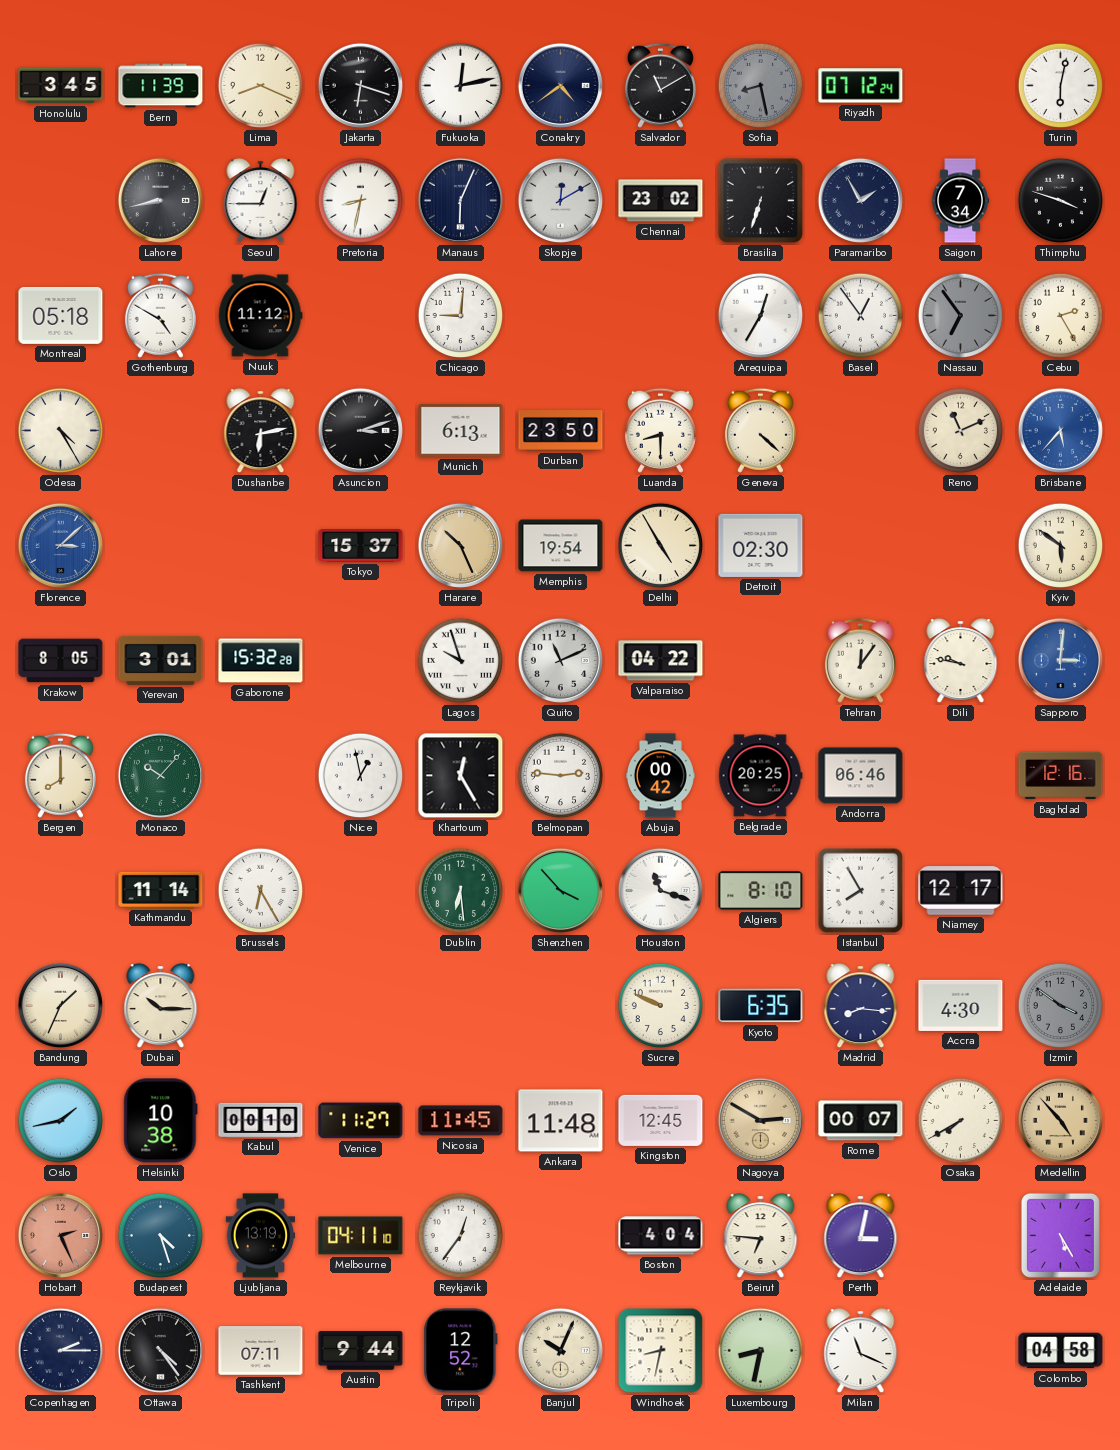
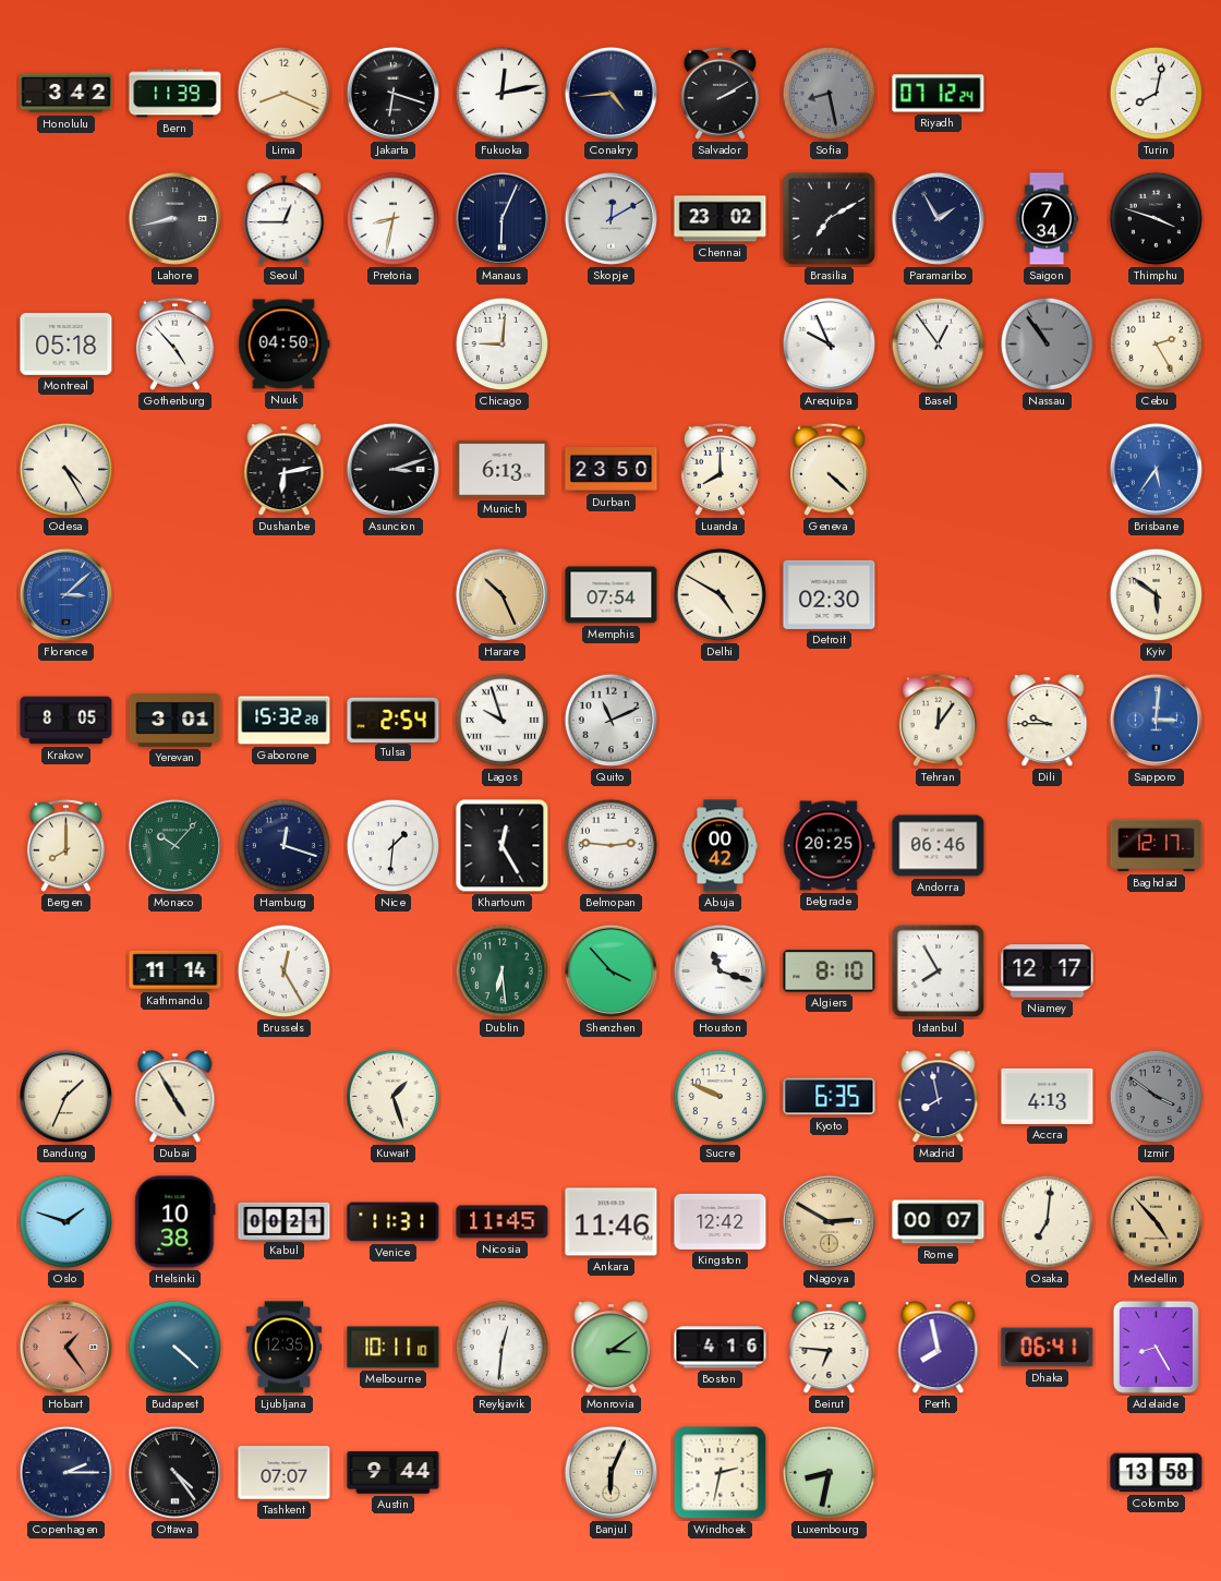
Honolulu: 3:45 -> 3:42 (67, 94)
Conakry: 4:39 -> 4:44 (610, 93)
Salvador: 11:10 -> 2:10 (720, 93)
Turin: 6:02 -> 8:02 (1157, 94)
Brasilia: 6:33 -> 7:10 (830, 219)
Gothenburg: 4:50 -> 4:53 (174, 343)
Nuuk: 11:12 -> 04:50 (283, 345)
Arequipa: 12:35 -> 9:56 (829, 343)
Nassau: 6:54 -> 10:54 (1048, 345)
Luanda: 8:30 -> 8:00 (720, 469)
Reno: 11:11 -> none (961, 431)
Brisbane: 5:37 -> 5:36 (1156, 469)
Tokyo: 15:37 -> none (361, 546)
Memphis: 19:54 -> 07:54 (612, 595)
Delhi: 4:55 -> 4:50 (721, 595)
Tulsa: none -> 2:54 (394, 720)
Valparaiso: 04:22 -> none (661, 661)
Dili: 9:47 -> 9:45 (1048, 721)
Hamburg: none -> 12:18 (285, 846)
Nice: 12:58 -> 1:31 (394, 846)
Baghdad: 12:16 -> 12:17 (1157, 846)
Brussels: 6:25 -> 12:25 (285, 971)
Dubai: 10:15 -> 4:55 (176, 1097)
Kuwait: none -> 1:27 (394, 1097)
Madrid: 8:16 -> 7:58 (939, 1097)
Accra: 4:30 -> 4:13 (1048, 1096)
Oslo: 1:43 -> 1:48 (67, 1222)
Kabul: 00:10 -> 00:21 (285, 1221)
Venice: 11:27 -> 11:31 (394, 1222)
Ankara: 11:48 -> 11:46 (612, 1222)
Kingston: 12:45 -> 12:42 (721, 1221)
Osaka: 7:40 -> 7:01 (1048, 1222)
Hobart: 2:26 -> 1:24 (65, 1347)
Budapest: 4:27 -> 4:22 (176, 1348)
Ljubljana: 13:19 -> 12:35 (285, 1348)
Melbourne: 04:11 -> 10:11 (394, 1348)
Reykjavik: 12:36 -> 12:31 (503, 1348)
Monrovia: none -> 3:09 (612, 1348)
Boston: 4:04 -> 4:16 (721, 1348)
Perth: 3:02 -> 7:58 (939, 1348)
Dhaka: none -> 06:41 (1048, 1348)
Adelaide: 5:25 -> 8:25 (1156, 1347)
Tashkent: 07:11 -> 07:07 (285, 1473)
Tripoli: 12:52 -> none (461, 1351)
Banjul: 10:04 -> 6:04 (610, 1472)
Windhoek: 8:32 -> 2:32 (721, 1473)
Milan: 11:19 -> none (861, 1351)
Colombo: 04:58 -> 13:58 (1157, 1473)
